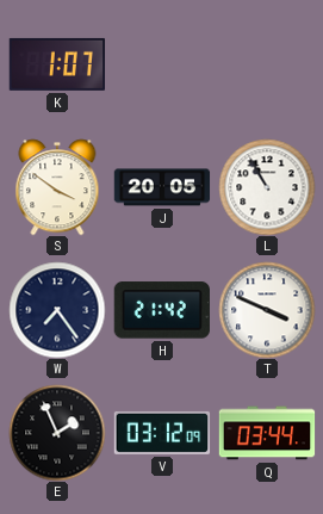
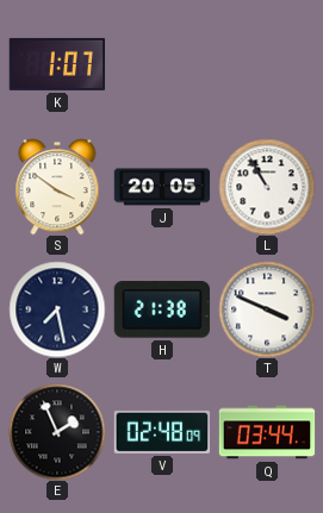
W: 7:24 -> 7:28 (57, 309)
H: 21:42 -> 21:38 (162, 309)
V: 03:12 -> 02:48 (162, 432)
